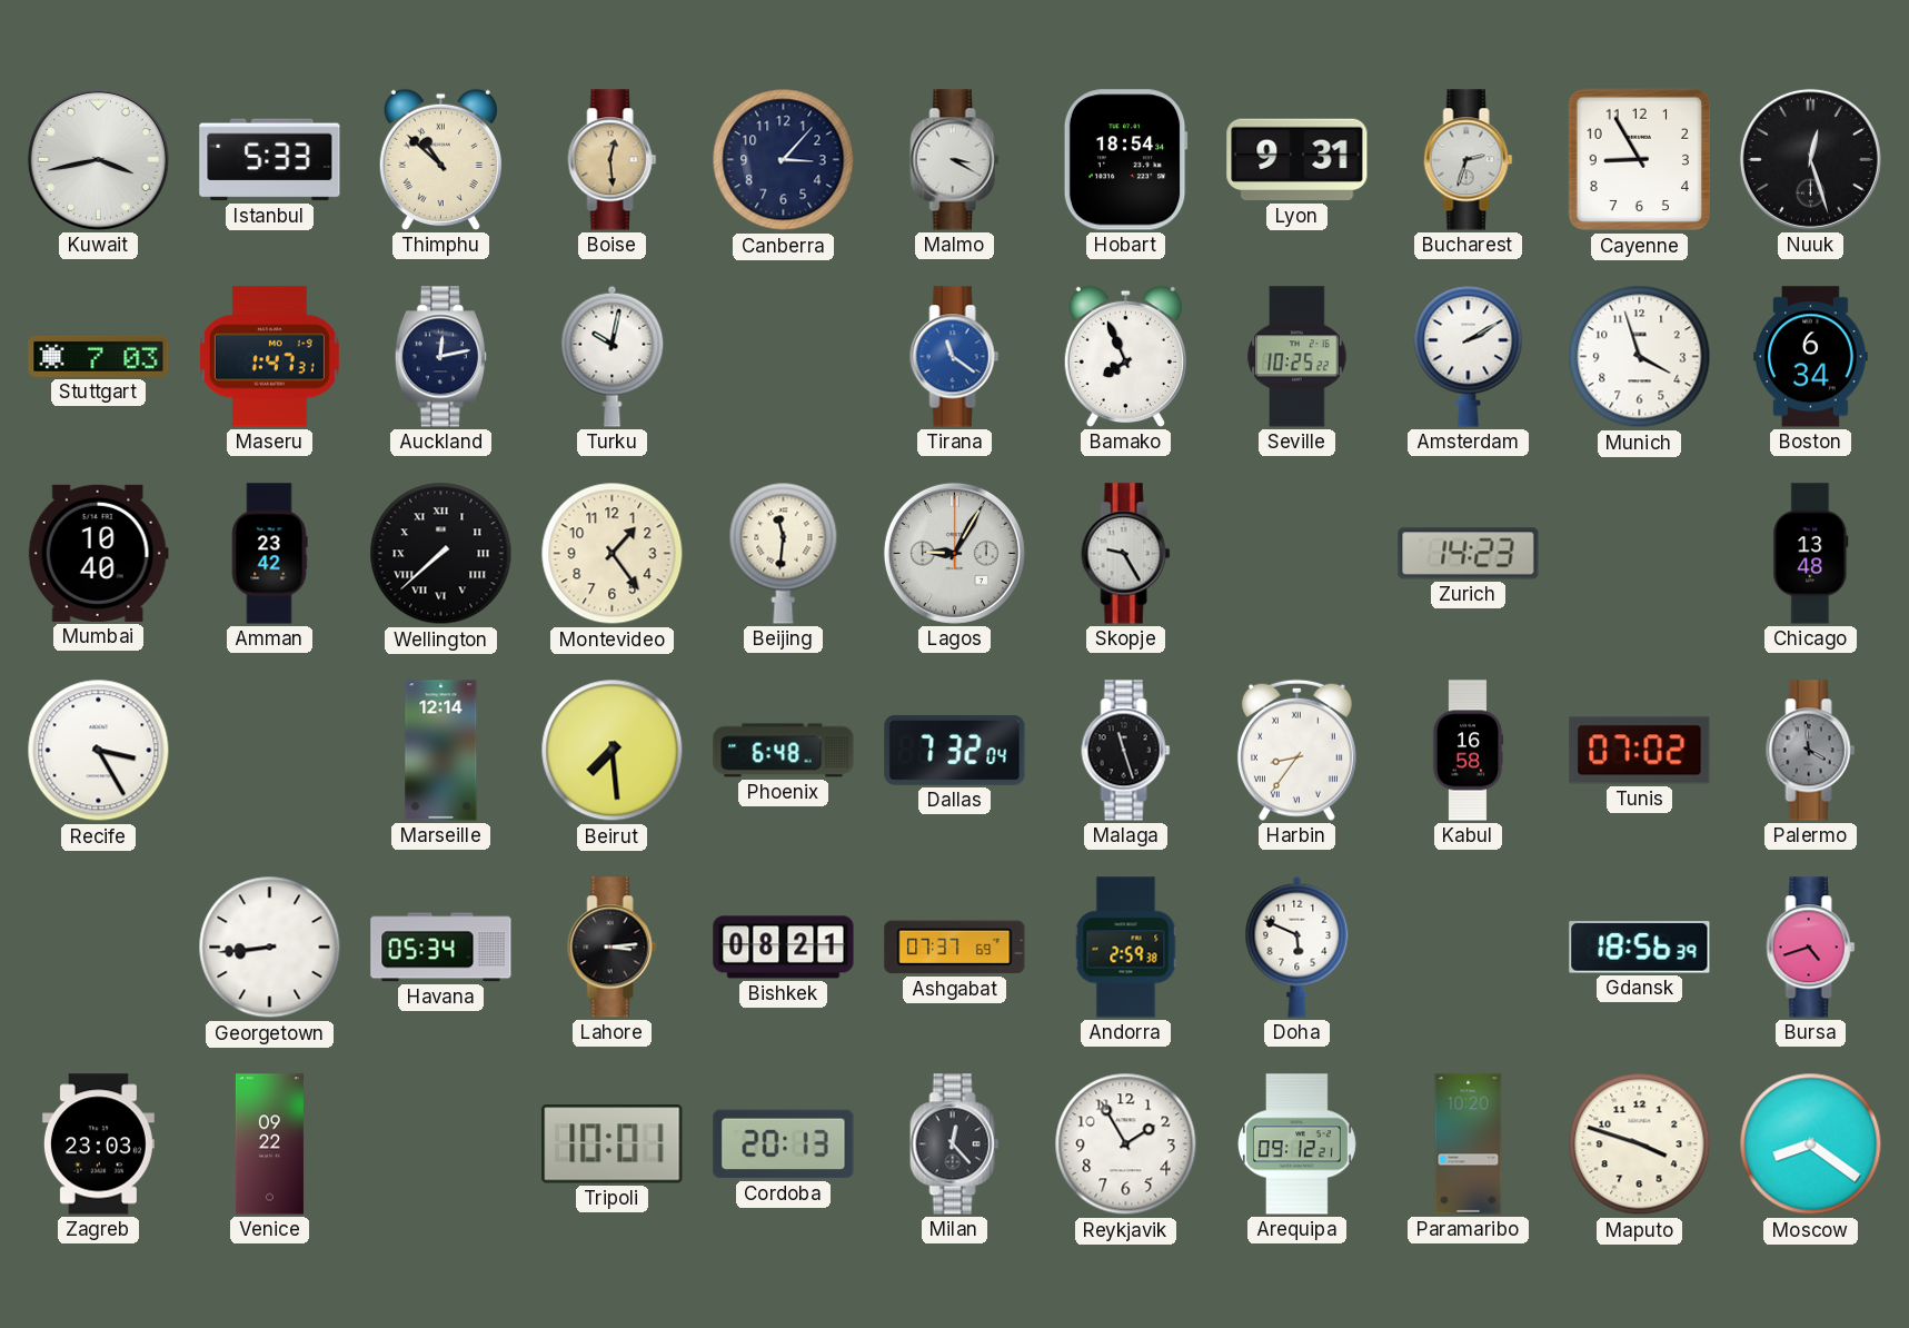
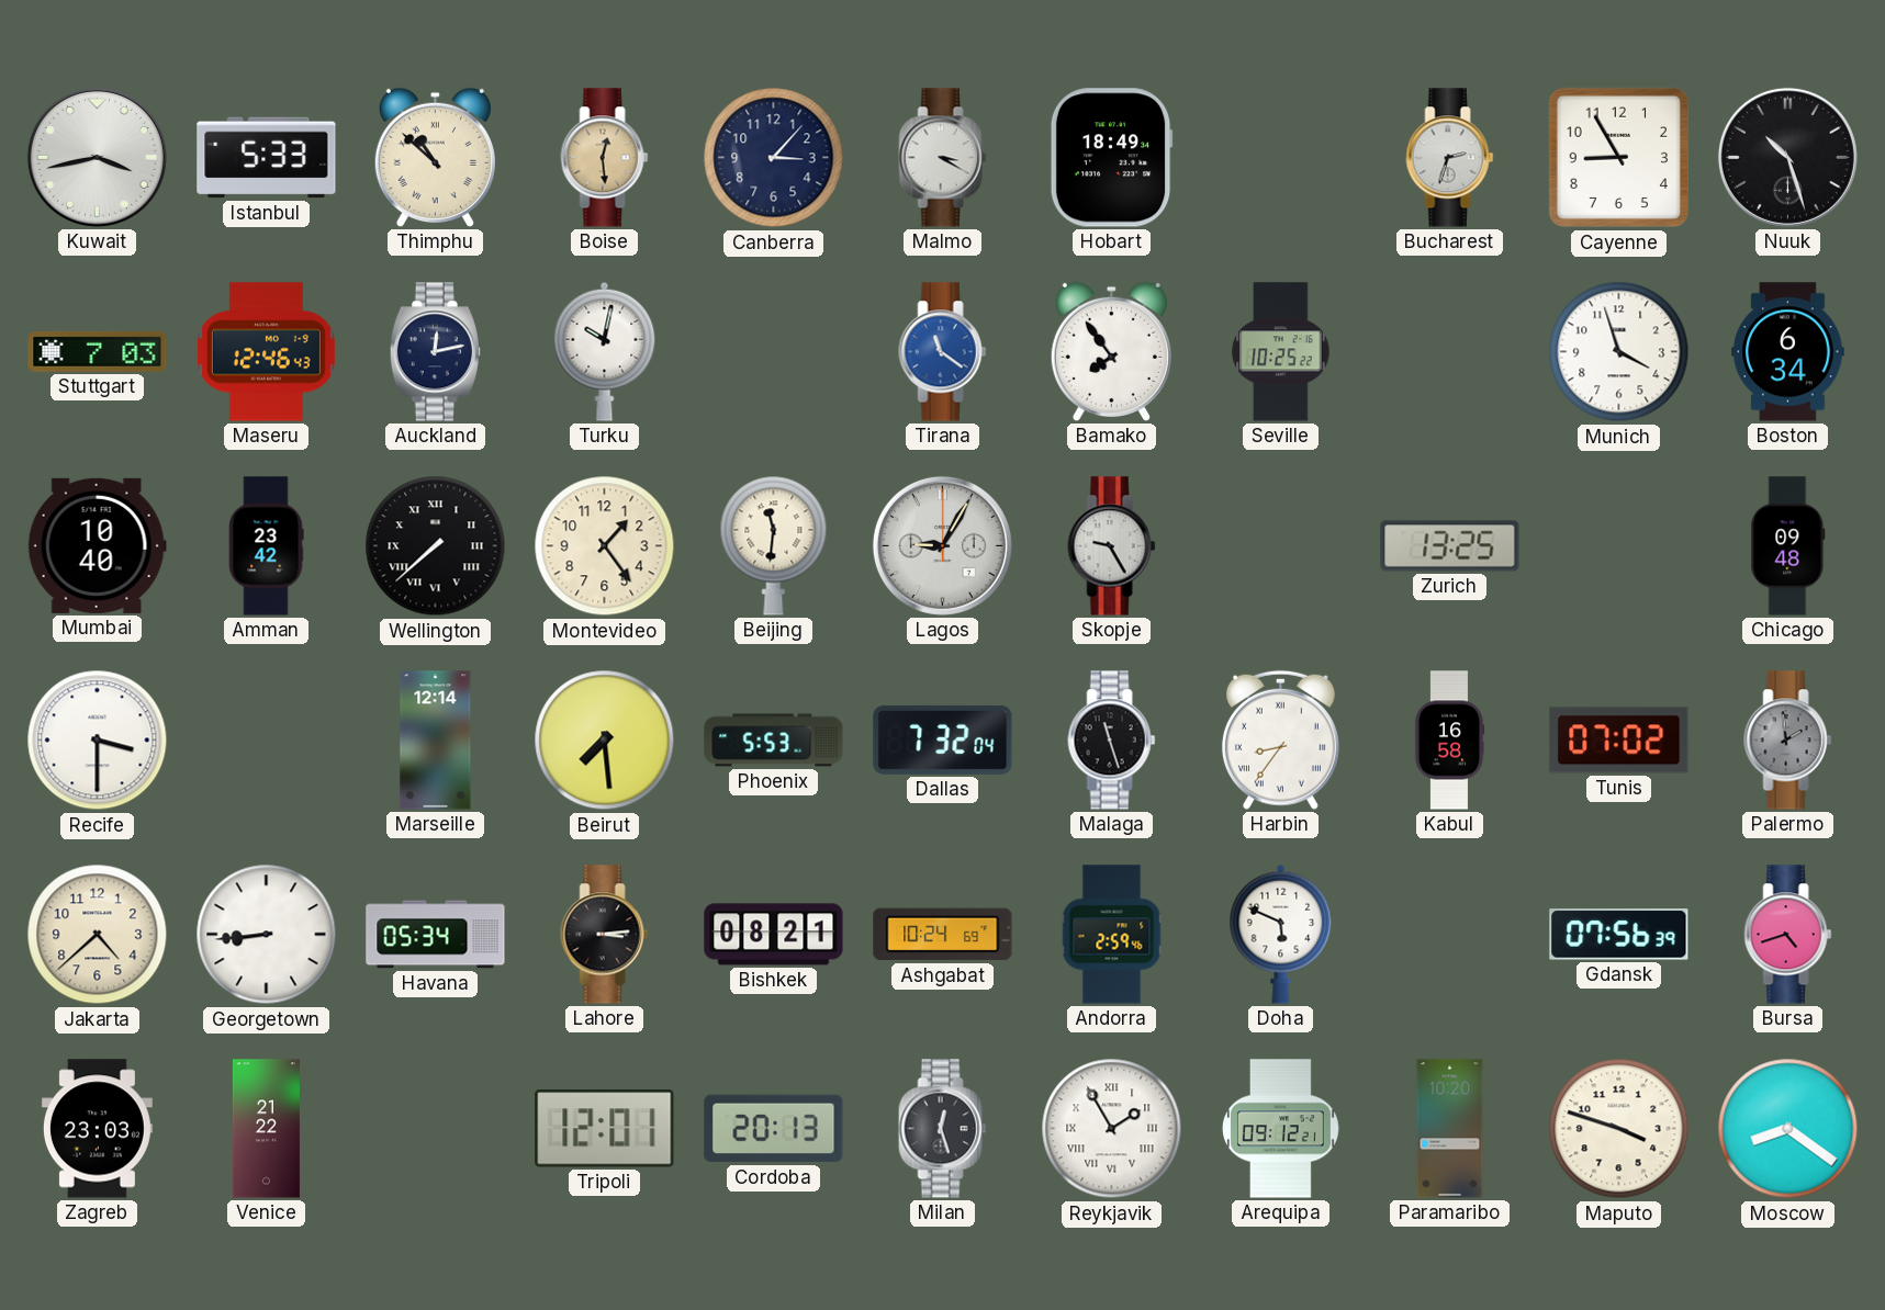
Hobart: 18:54 -> 18:49 (1111, 158)
Lyon: 9:31 -> none (1297, 160)
Nuuk: 12:27 -> 10:27 (1787, 157)
Maseru: 1:47 -> 12:46 (266, 352)
Bamako: 7:56 -> 7:54 (1111, 351)
Amsterdam: 2:10 -> none (1469, 356)
Zurich: 14:23 -> 13:25 (1450, 546)
Chicago: 13:48 -> 09:48 (1788, 546)
Recife: 3:25 -> 3:30 (98, 741)
Phoenix: 6:48 -> 5:53 (774, 741)
Palermo: 3:59 -> 1:59 (1788, 741)
Jakarta: none -> 4:38 (98, 935)
Ashgabat: 07:37 -> 10:24 (943, 935)
Andorra: 2:59:38 -> 2:59:46 (1112, 935)
Gdansk: 18:56 -> 07:56 (1619, 935)
Venice: 09:22 -> 21:22 (266, 1129)
Tripoli: 10:01 -> 12:01 (605, 1129)
Milan: 12:23 -> 12:27 (943, 1129)
Reykjavik numerals: Arabic -> Roman (1112, 1129)
